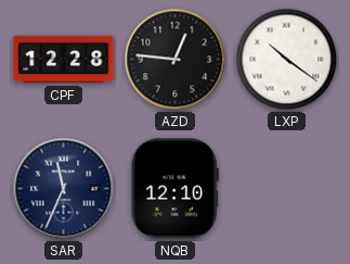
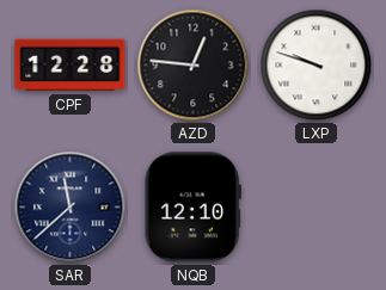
LXP: 10:21 -> 9:48 (317, 66)
SAR: 11:34 -> 11:38 (71, 208)
